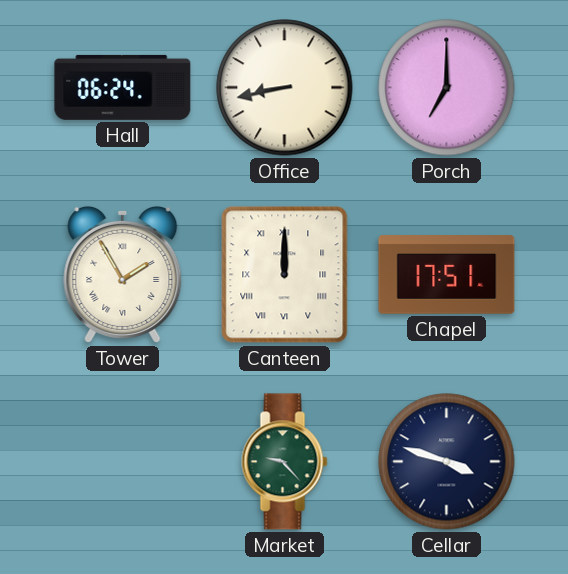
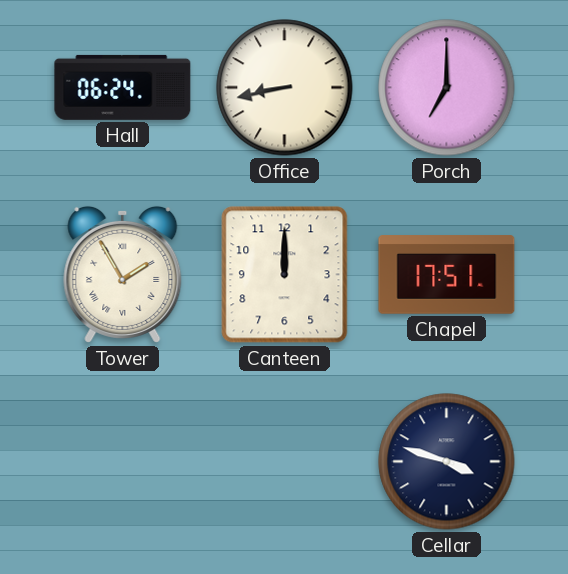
Canteen numerals: Roman -> Arabic (285, 275)
Market: 9:23 -> none (285, 462)
